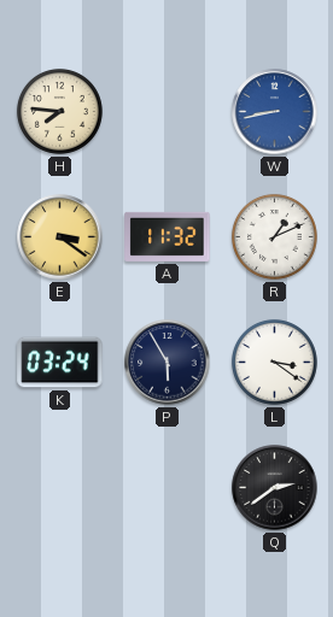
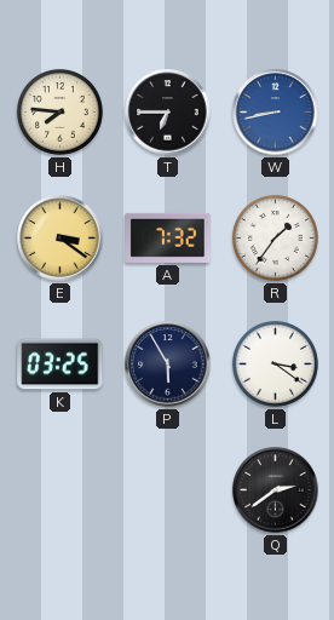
T: none -> 6:45 (168, 113)
A: 11:32 -> 7:32 (168, 237)
R: 1:11 -> 1:36 (275, 237)
K: 03:24 -> 03:25 (61, 364)
